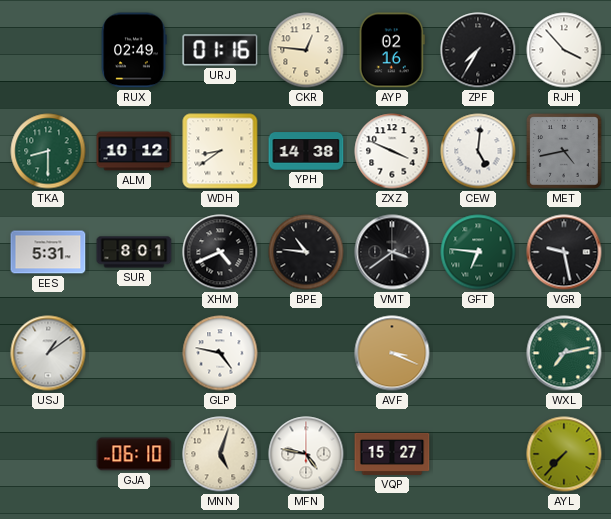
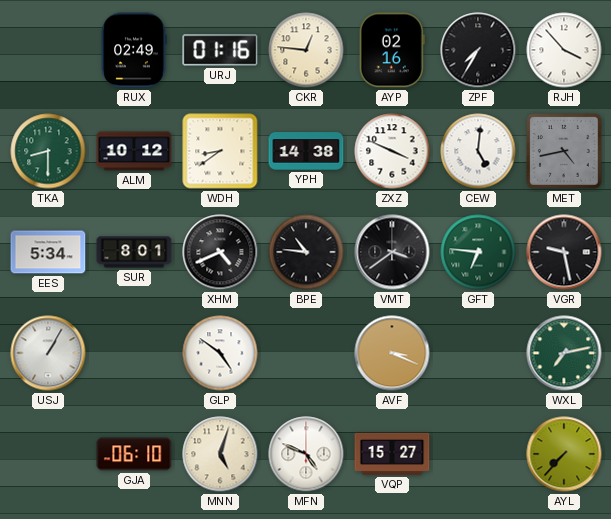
EES: 5:31 -> 5:34 (48, 252)
USJ: 1:09 -> 1:05 (48, 353)
GLP: 4:47 -> 4:51 (220, 353)
MFN: 4:47 -> 4:49 (306, 454)
